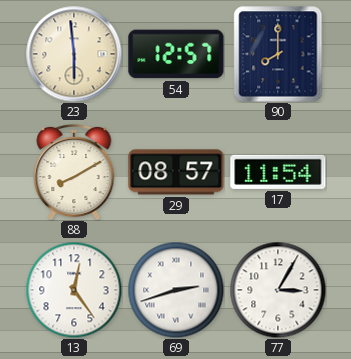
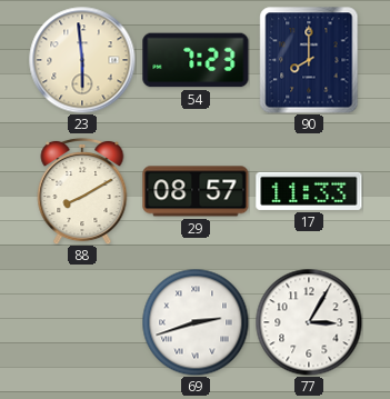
54: 12:57 -> 7:23 (196, 60)
17: 11:54 -> 11:33 (309, 191)
13: 12:24 -> none (74, 290)
